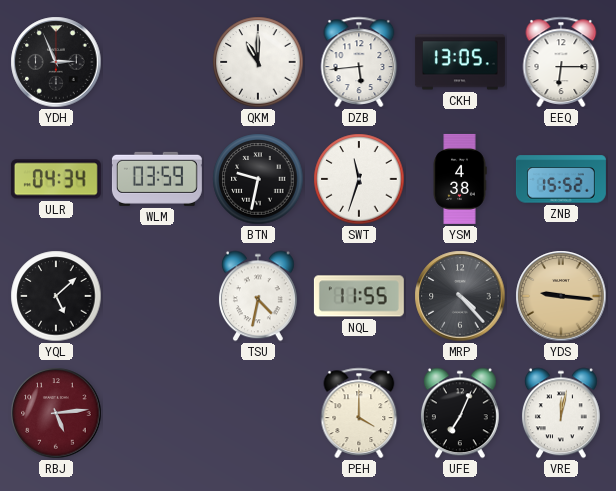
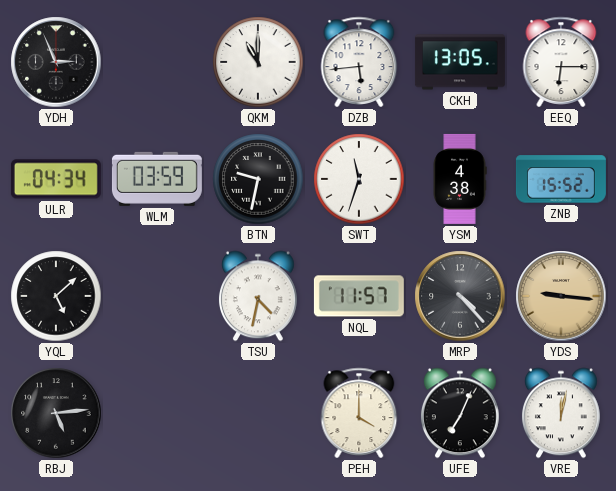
NQL: 11:55 -> 11:57 (359, 296)
RBJ dial: burgundy -> black (56, 413)
